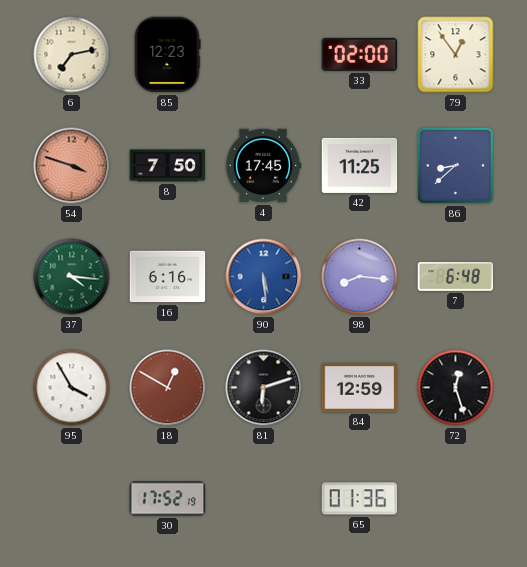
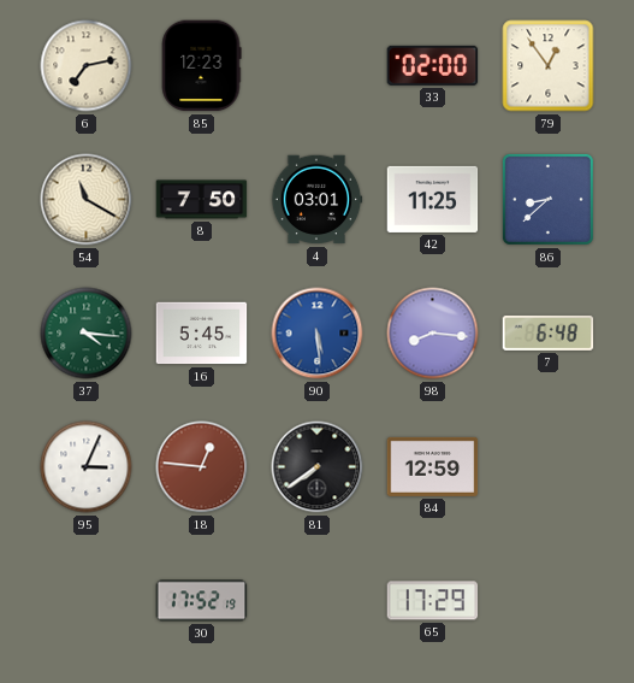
54: 3:48 -> 11:20 (87, 200)
54 dial: salmon -> cream (87, 200)
4: 17:45 -> 03:01 (316, 200)
16: 6:16 -> 5:45 (202, 334)
95: 3:55 -> 3:04 (87, 467)
18: 12:50 -> 12:46 (202, 467)
81: 6:12 -> 7:39 (318, 467)
72: 12:27 -> none (456, 388)
65: 01:36 -> 17:29 (433, 601)
